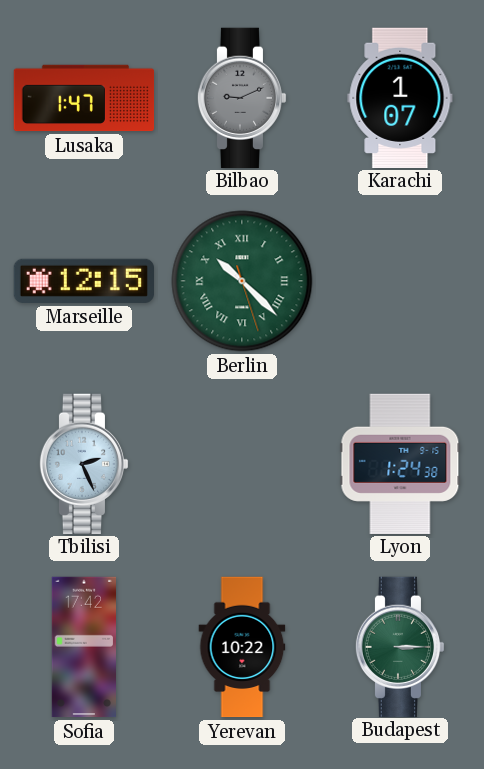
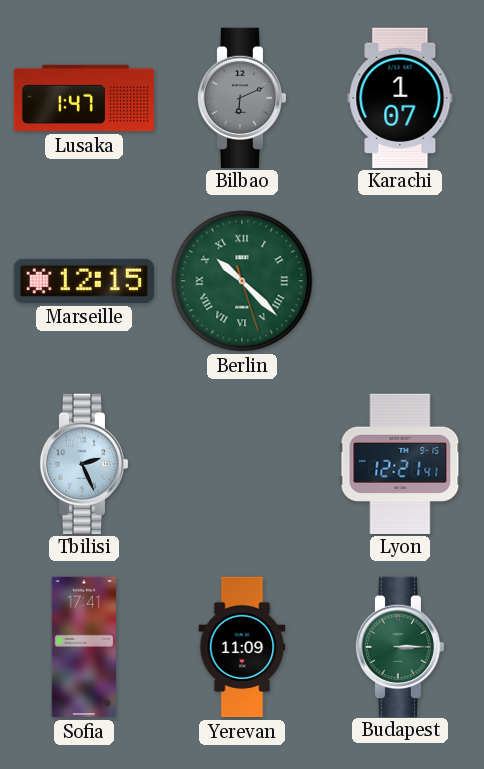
Bilbao: 9:11 -> 6:11 (242, 97)
Lyon: 1:24 -> 12:21 (400, 463)
Sofia: 17:42 -> 17:41 (84, 647)
Yerevan: 10:22 -> 11:09 (242, 647)
